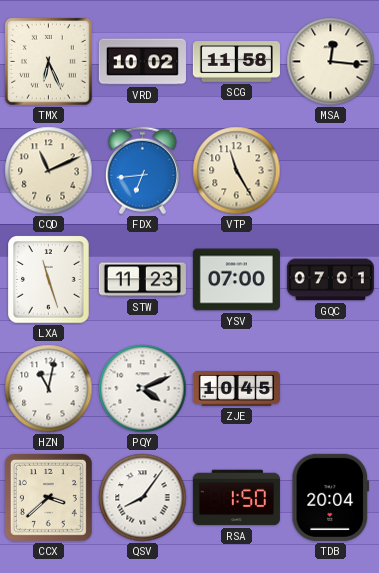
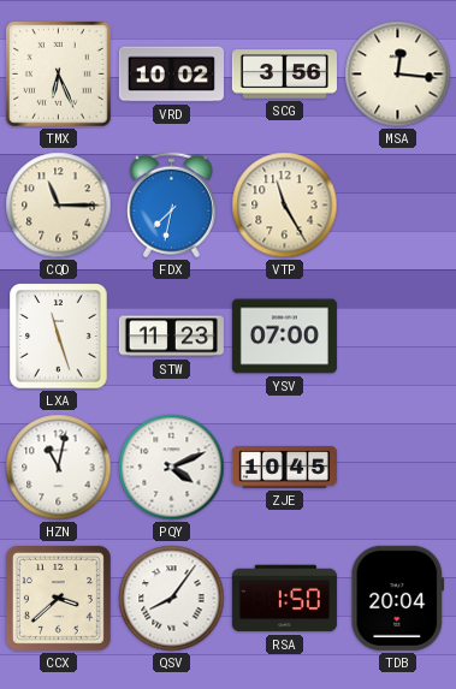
SCG: 11:58 -> 3:56 (284, 75)
CQD: 11:11 -> 11:15 (59, 206)
FDX: 6:44 -> 7:32 (171, 206)
GQC: 07:01 -> none (330, 280)
